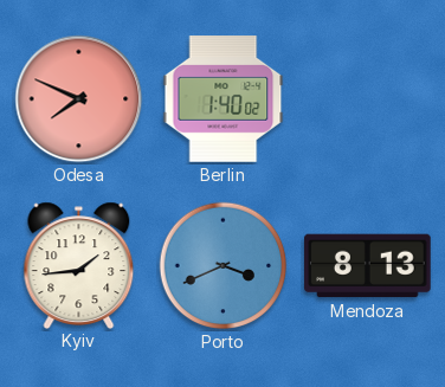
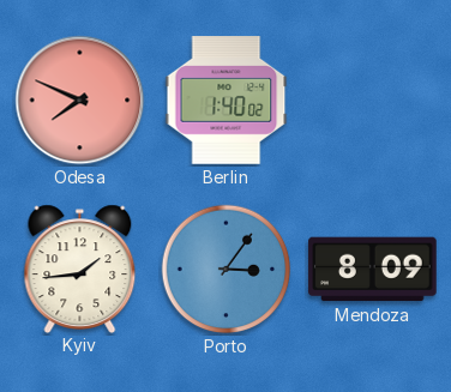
Porto: 3:41 -> 3:06 (227, 270)
Mendoza: 8:13 -> 8:09 (373, 270)
